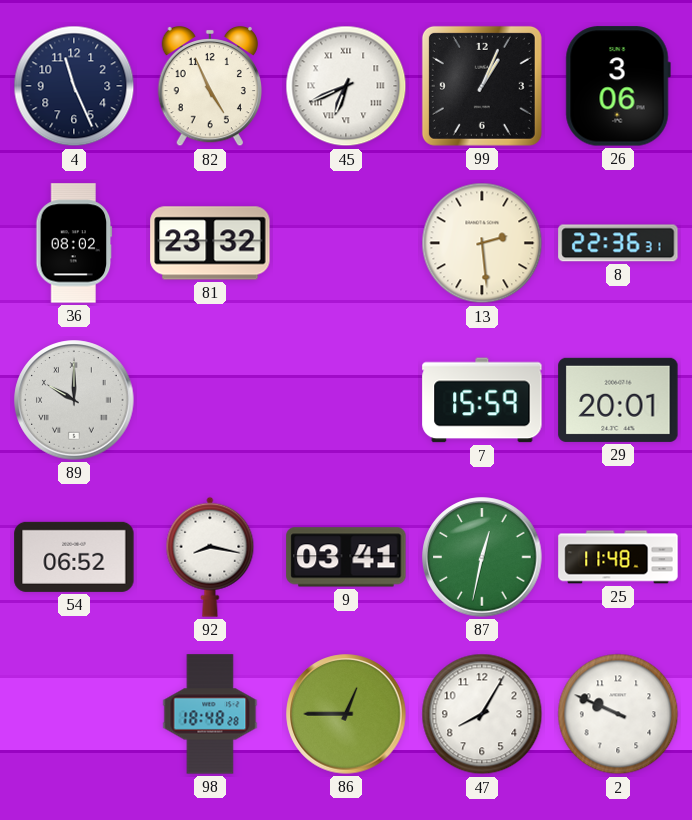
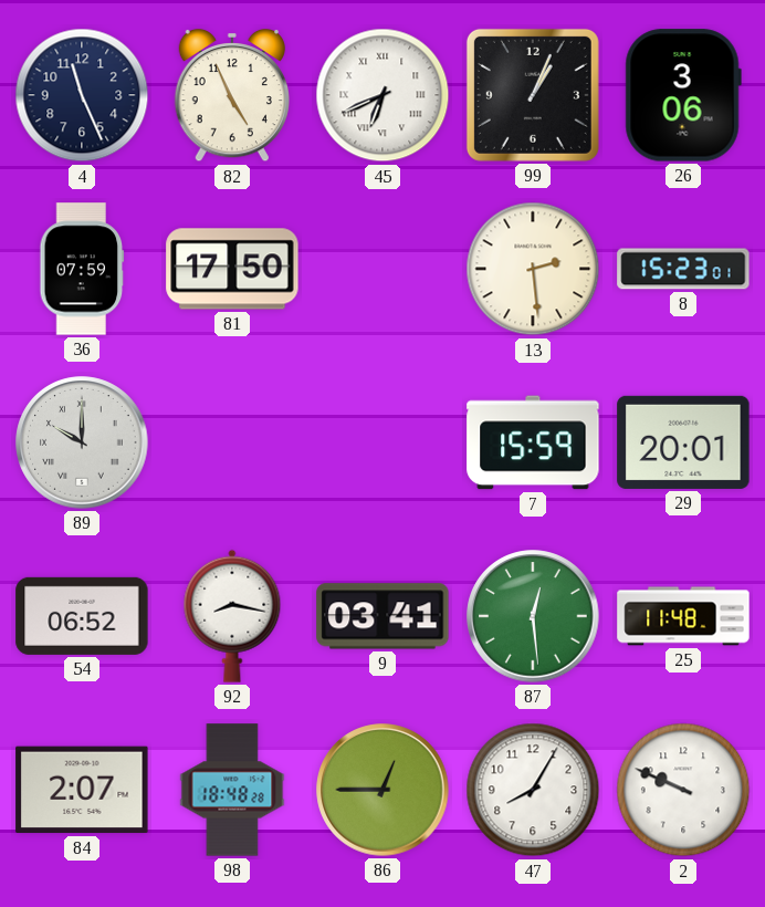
36: 08:02 -> 07:59 (82, 269)
81: 23:32 -> 17:50 (232, 269)
8: 22:36 -> 15:23 (683, 269)
87: 12:32 -> 12:29 (533, 616)
84: none -> 2:07 (82, 790)
